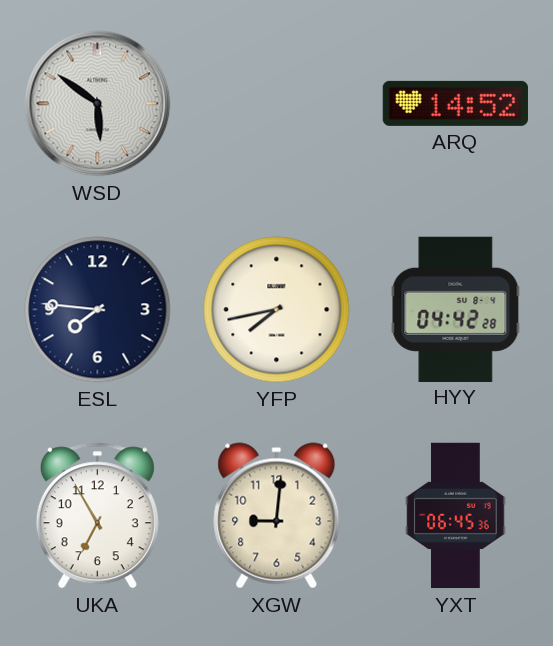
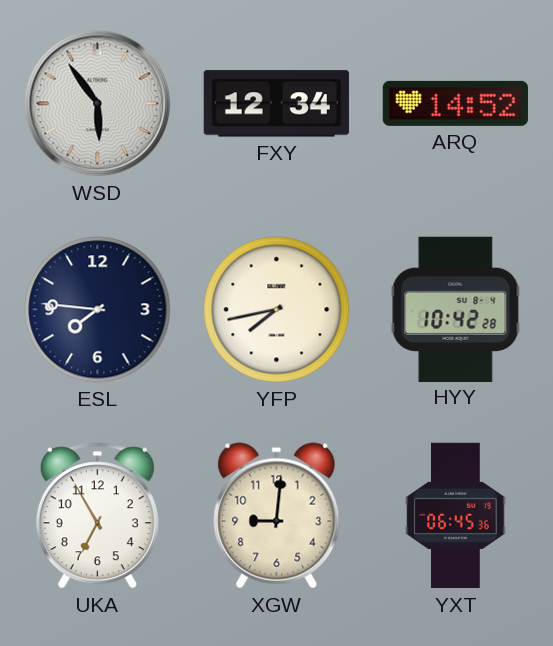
WSD: 5:51 -> 5:54 (98, 104)
FXY: none -> 12:34 (276, 104)
HYY: 04:42 -> 10:42 (456, 309)
